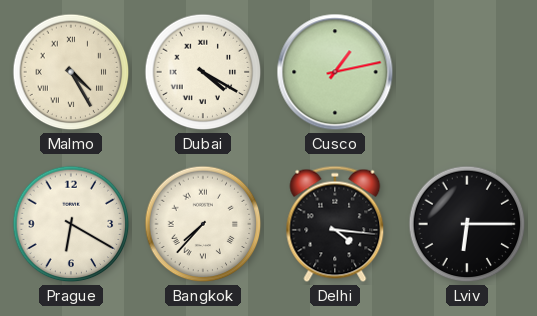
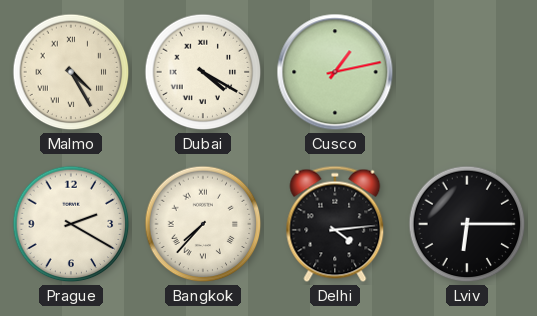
Prague: 6:20 -> 2:20 (71, 224)
Delhi: 4:16 -> 4:14 (335, 224)
